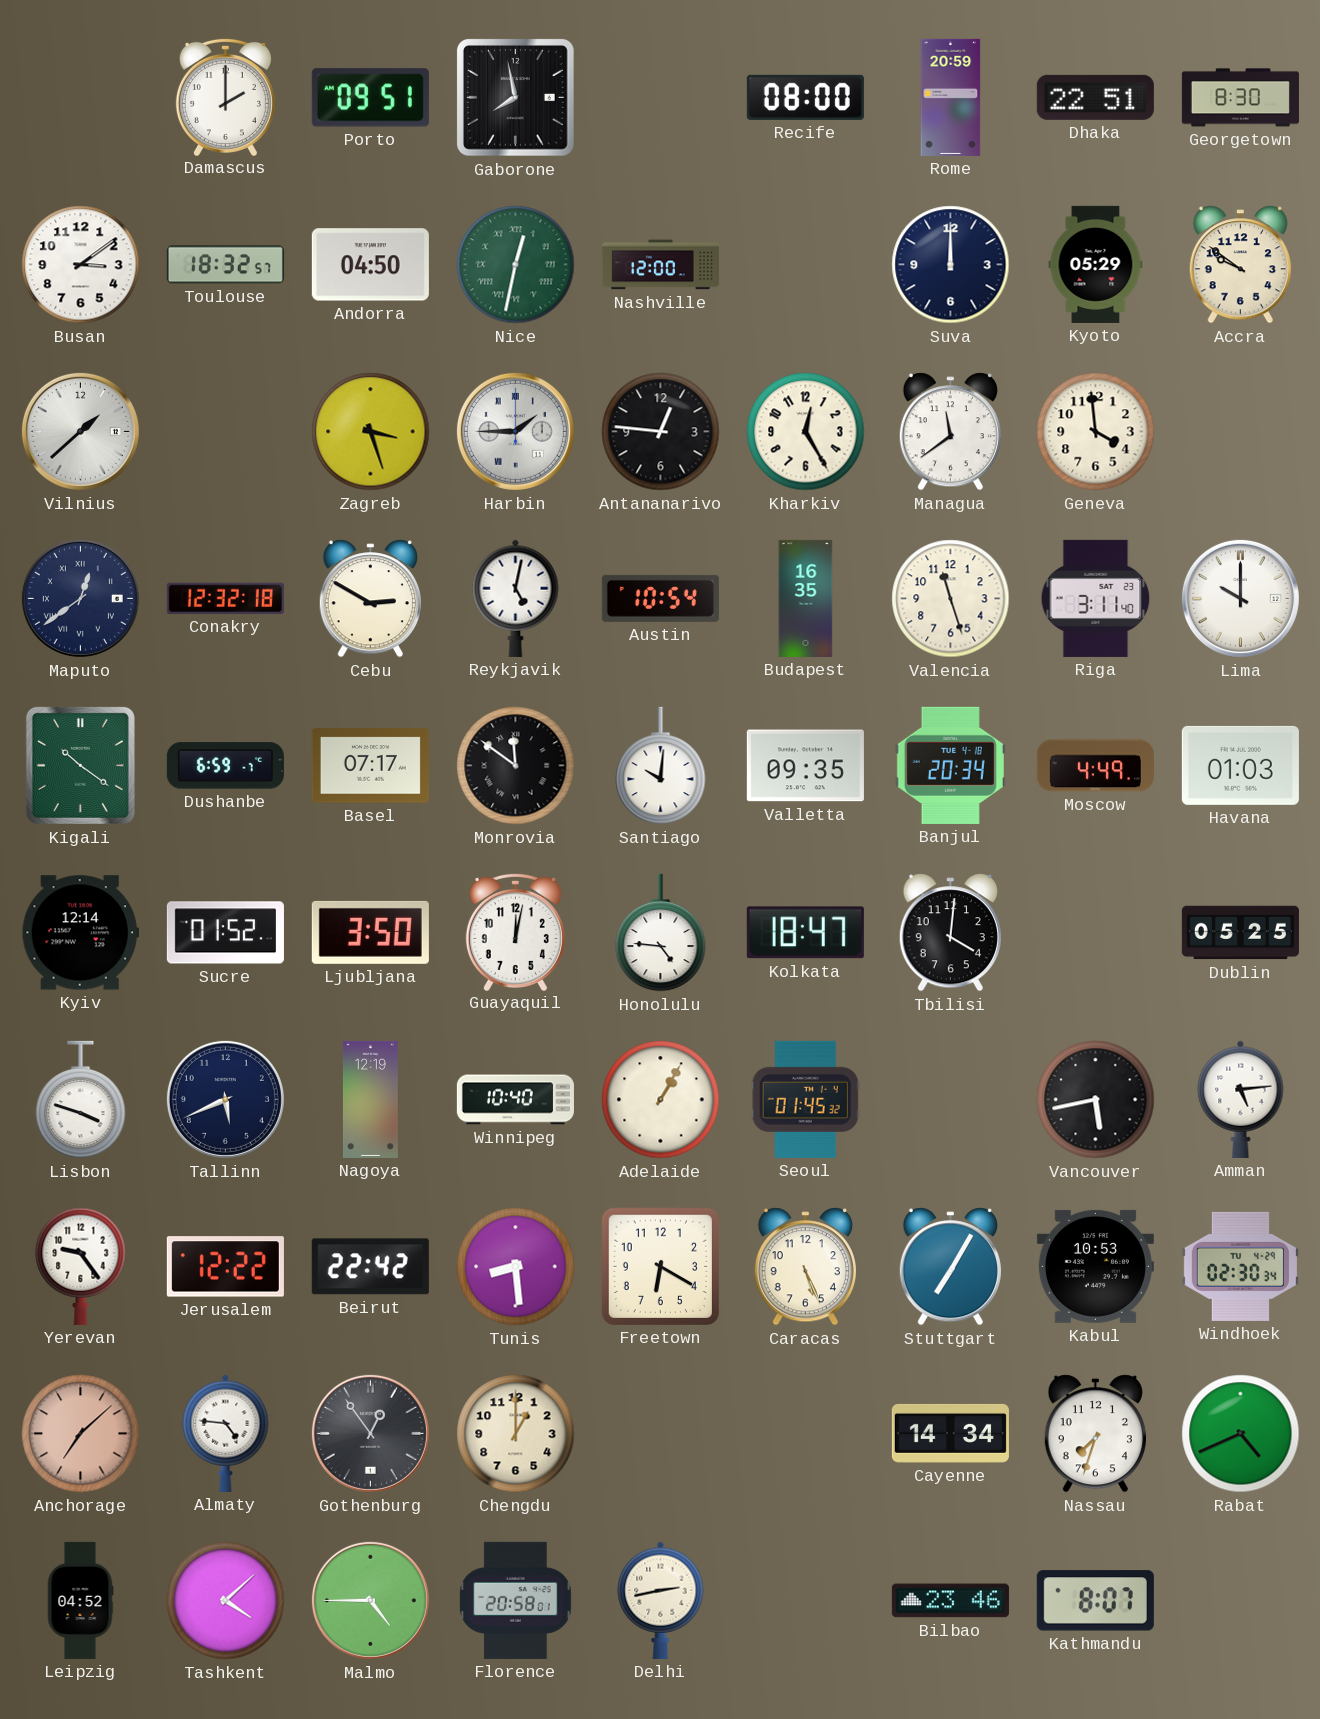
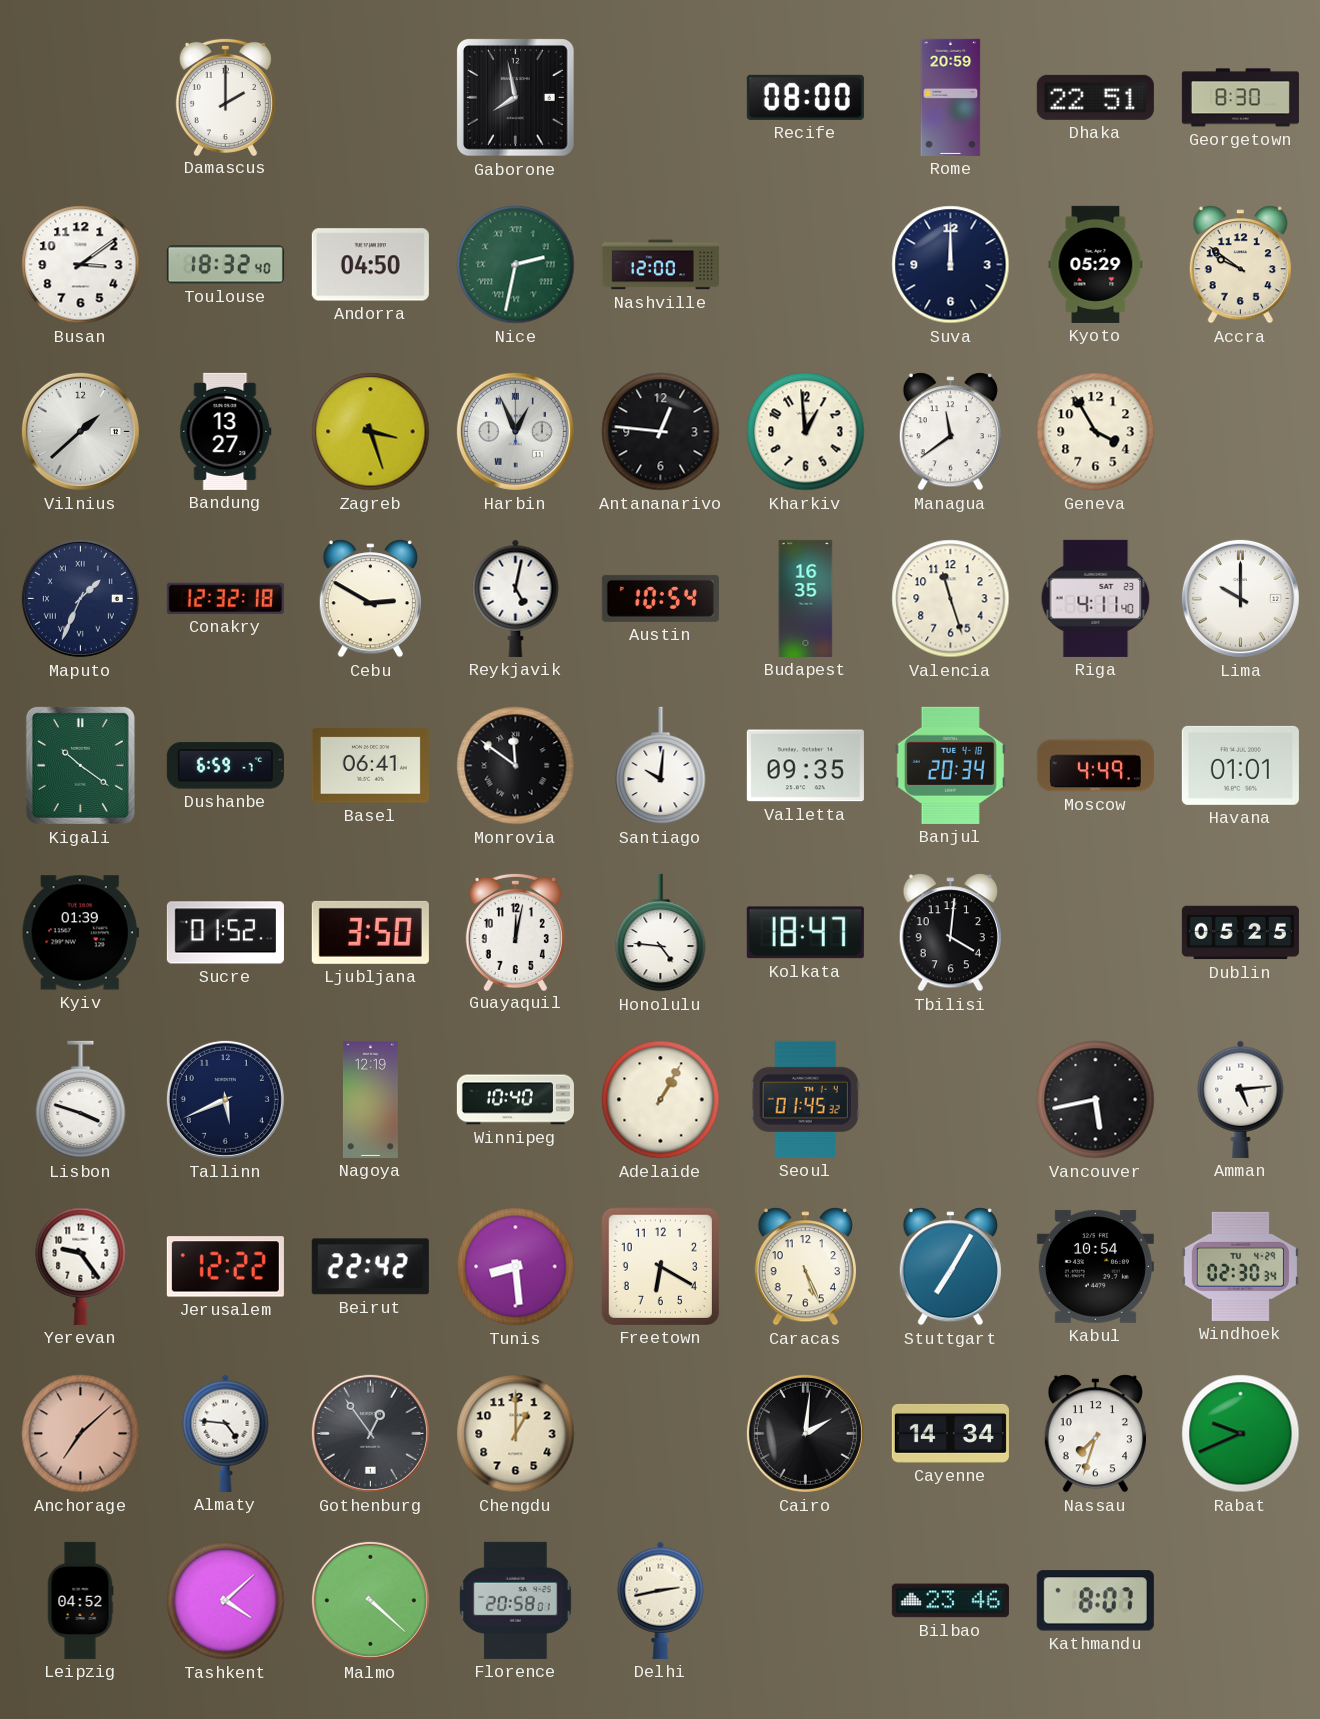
Porto: 09:51 -> none (370, 98)
Toulouse: 18:32:57 -> 18:32:40 (225, 265)
Nice: 12:32 -> 2:32 (516, 265)
Bandung: none -> 13:27 (226, 431)
Harbin: 1:45 -> 12:56 (515, 431)
Kharkiv: 12:25 -> 12:59 (806, 432)
Geneva: 3:59 -> 3:55 (1096, 432)
Maputo: 12:39 -> 1:34 (80, 598)
Riga: 3:11 -> 4:11 (1096, 598)
Basel: 07:17 -> 06:41 (370, 766)
Havana: 01:03 -> 01:01 (1240, 765)
Kyiv: 12:14 -> 01:39 (80, 933)
Kabul: 10:53 -> 10:54 (1095, 1266)
Cairo: none -> 2:01 (805, 1433)
Rabat: 4:41 -> 9:41 (1241, 1434)
Malmo: 4:45 -> 4:22 (370, 1600)
